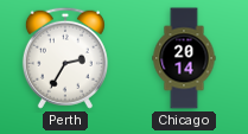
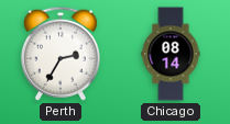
Chicago: 20:14 -> 08:14 (171, 54)
